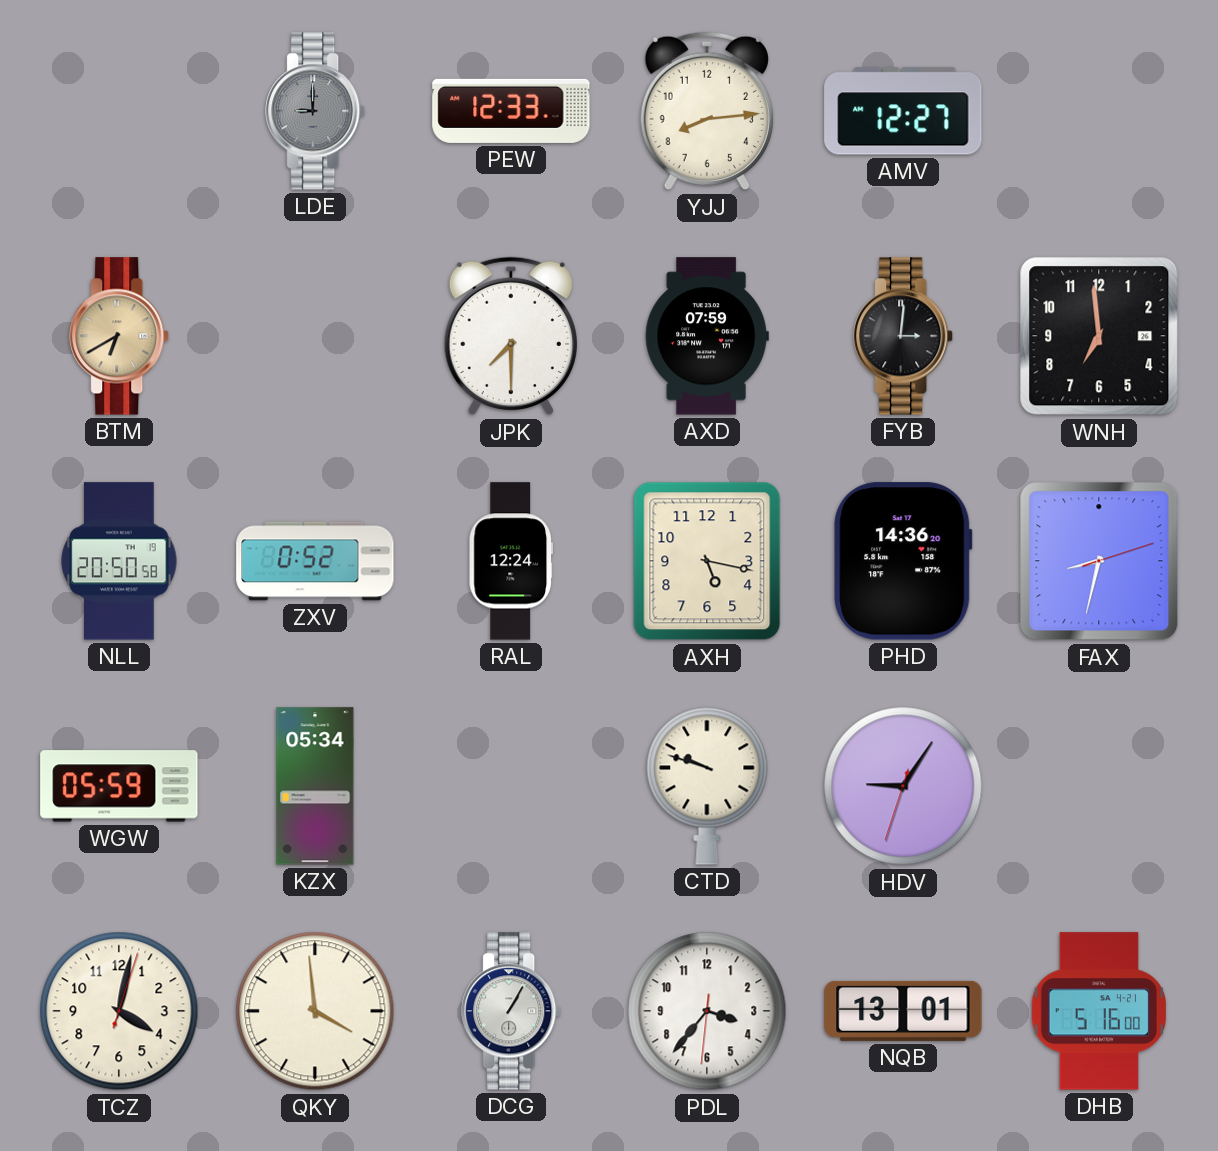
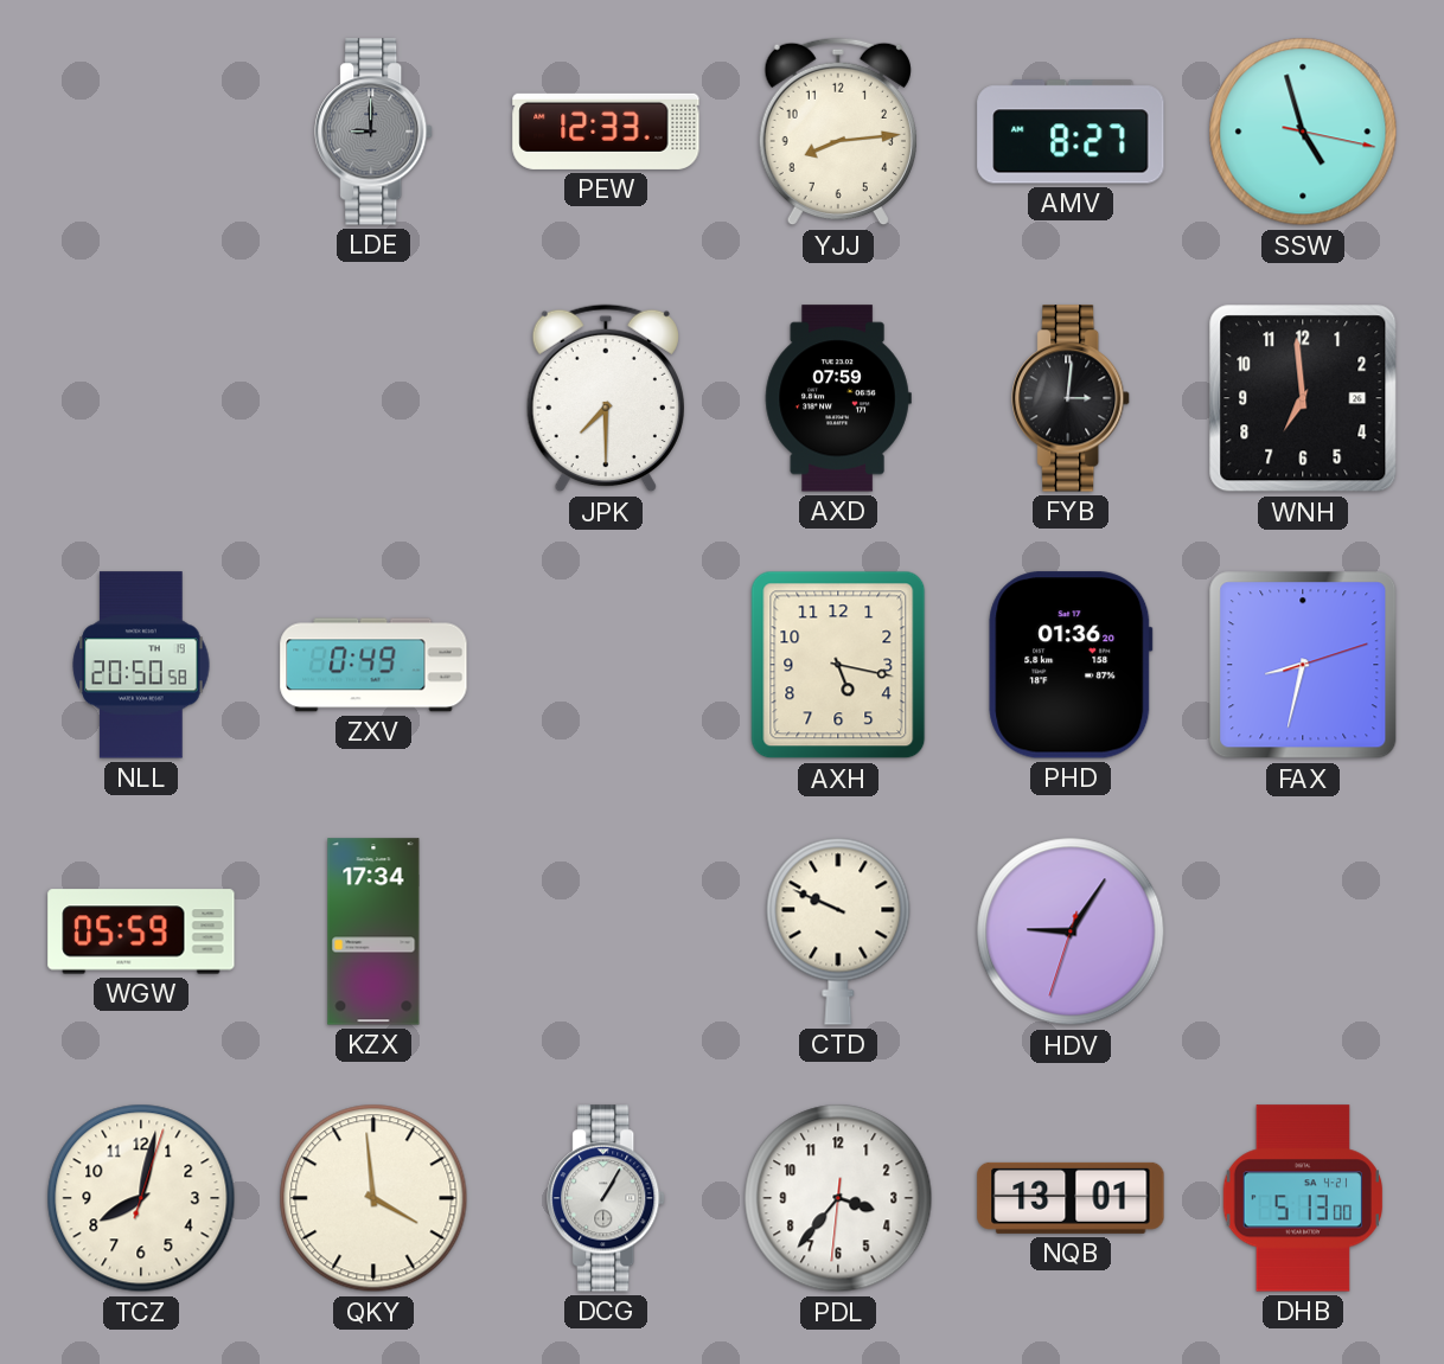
AMV: 12:27 -> 8:27 (1071, 132)
SSW: none -> 4:57 (1303, 132)
BTM: 6:40 -> none (120, 336)
ZXV: 0:52 -> 0:49 (373, 665)
RAL: 12:24 -> none (510, 561)
PHD: 14:36 -> 01:36 (1071, 665)
KZX: 05:34 -> 17:34 (373, 931)
CTD: 9:48 -> 9:49 (838, 931)
TCZ: 4:02 -> 8:02 (141, 1198)
DHB: 5:16 -> 5:13 (1302, 1198)
